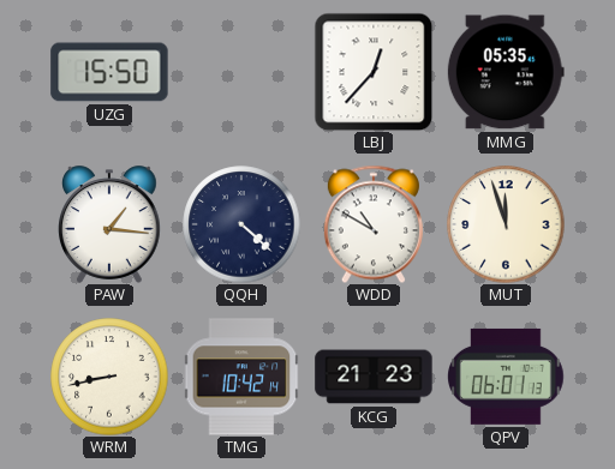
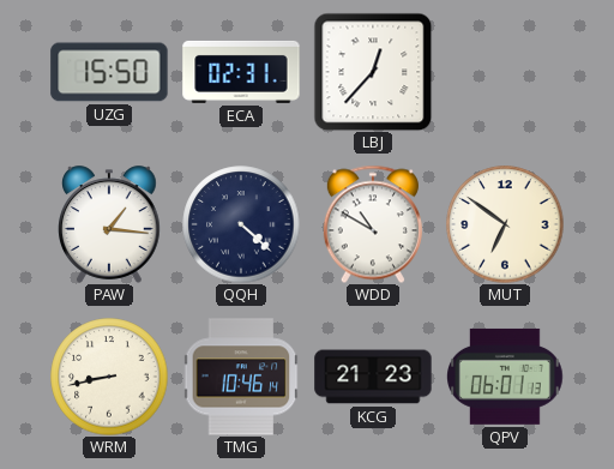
ECA: none -> 02:31 (241, 72)
MMG: 05:35 -> none (506, 72)
MUT: 11:57 -> 6:51 (505, 224)
TMG: 10:42 -> 10:46 (241, 377)
